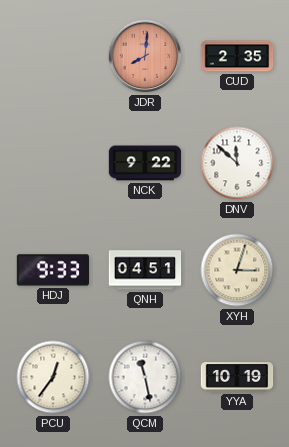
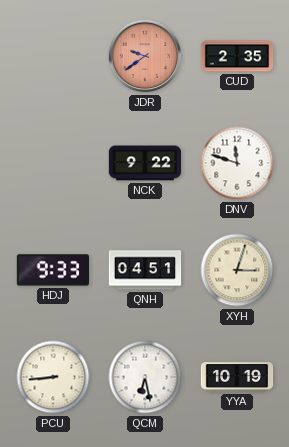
JDR: 8:01 -> 9:39 (145, 56)
DNV: 11:52 -> 11:48 (237, 163)
PCU: 12:36 -> 8:44 (53, 377)
QCM: 11:28 -> 6:28 (145, 377)
